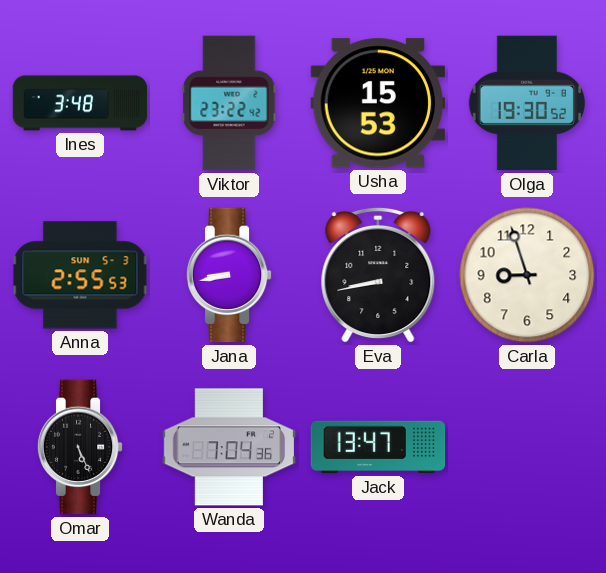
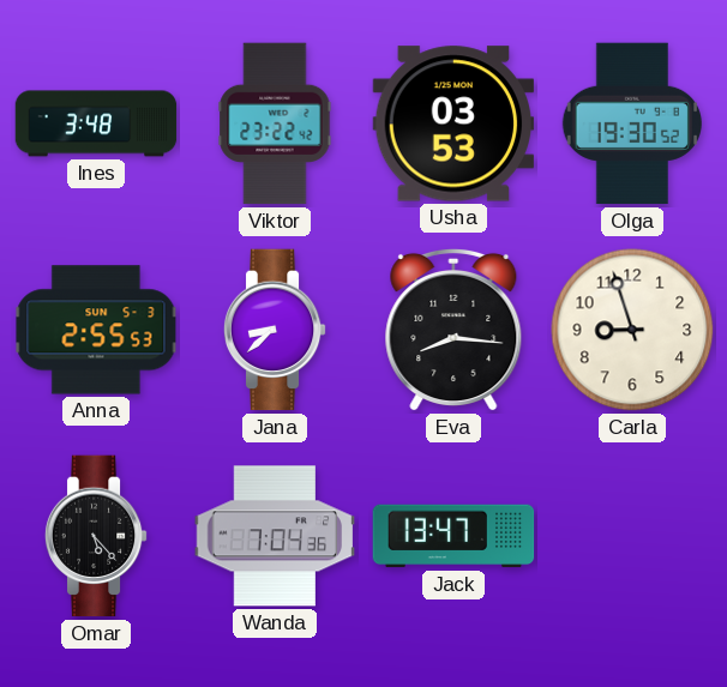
Usha: 15:53 -> 03:53 (453, 123)
Jana: 8:43 -> 8:38 (275, 330)
Eva: 8:43 -> 8:16 (453, 330)
Omar: 5:26 -> 5:23 (96, 536)
